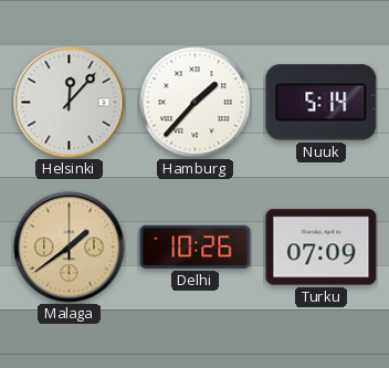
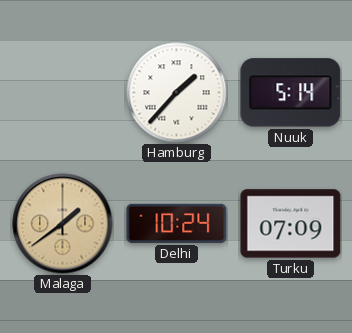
Helsinki: 12:07 -> none (70, 103)
Delhi: 10:26 -> 10:24 (177, 223)
